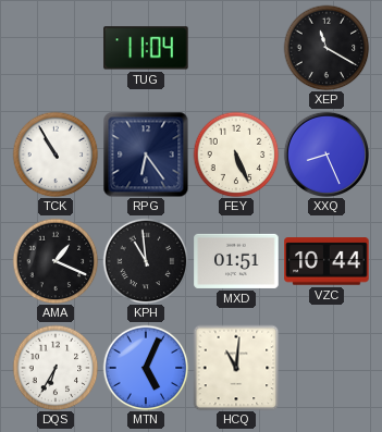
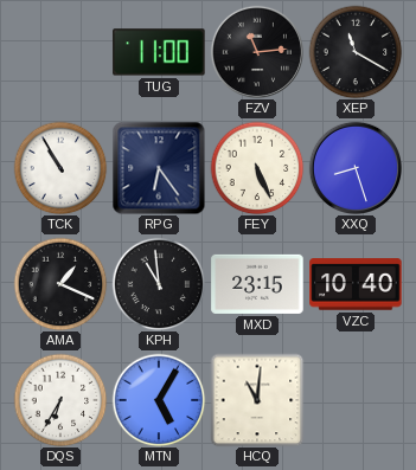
TUG: 11:04 -> 11:00 (159, 52)
FZV: none -> 11:14 (256, 51)
XXQ: 8:26 -> 8:27 (354, 167)
MXD: 01:51 -> 23:15 (257, 284)
VZC: 10:44 -> 10:40 (356, 284)
MTN: 5:04 -> 5:05 (159, 400)
